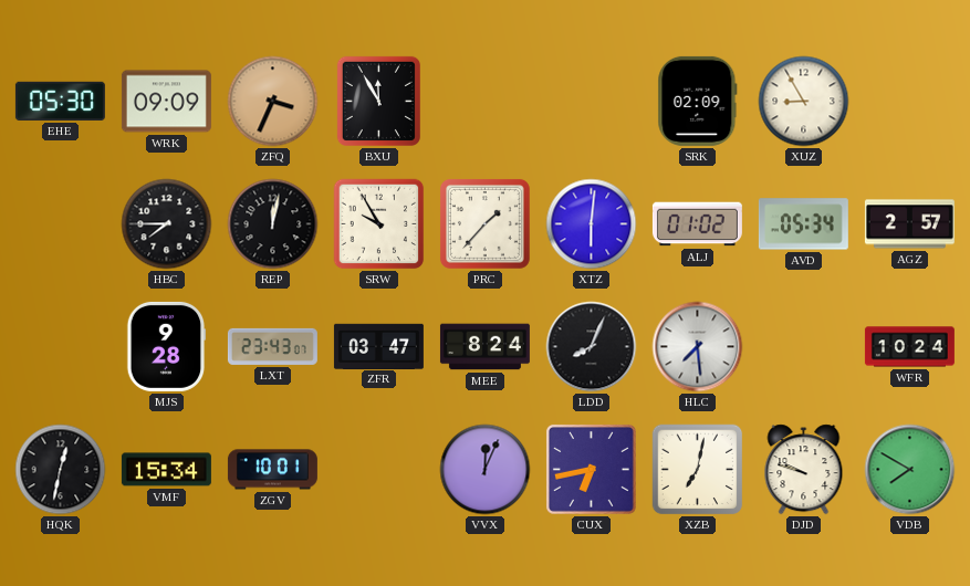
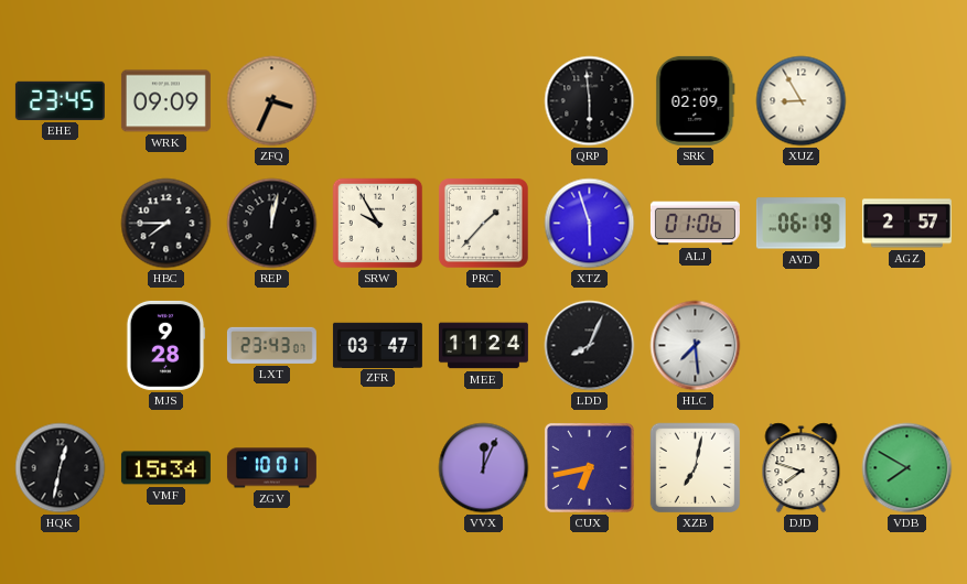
EHE: 05:30 -> 23:45 (60, 100)
BXU: 11:55 -> none (378, 101)
QRP: none -> 5:59 (590, 101)
XTZ: 6:01 -> 5:57 (590, 224)
ALJ: 01:02 -> 01:06 (695, 224)
AVD: 05:34 -> 06:19 (801, 224)
MEE: 8:24 -> 11:24 (483, 346)
WFR: 10:24 -> none (909, 347)
DJD: 9:48 -> 7:48 (802, 468)
